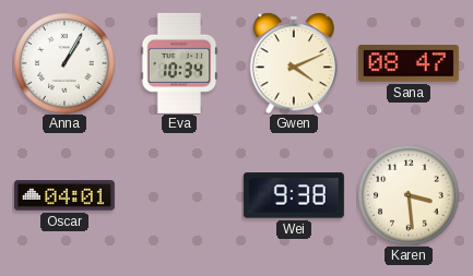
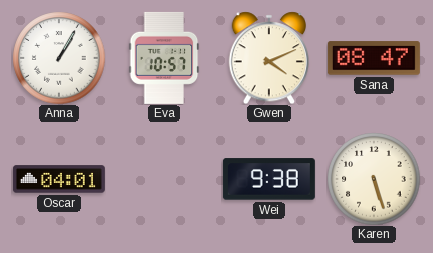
Eva: 10:34 -> 10:57 (164, 58)
Karen: 3:29 -> 5:27 (374, 179)
